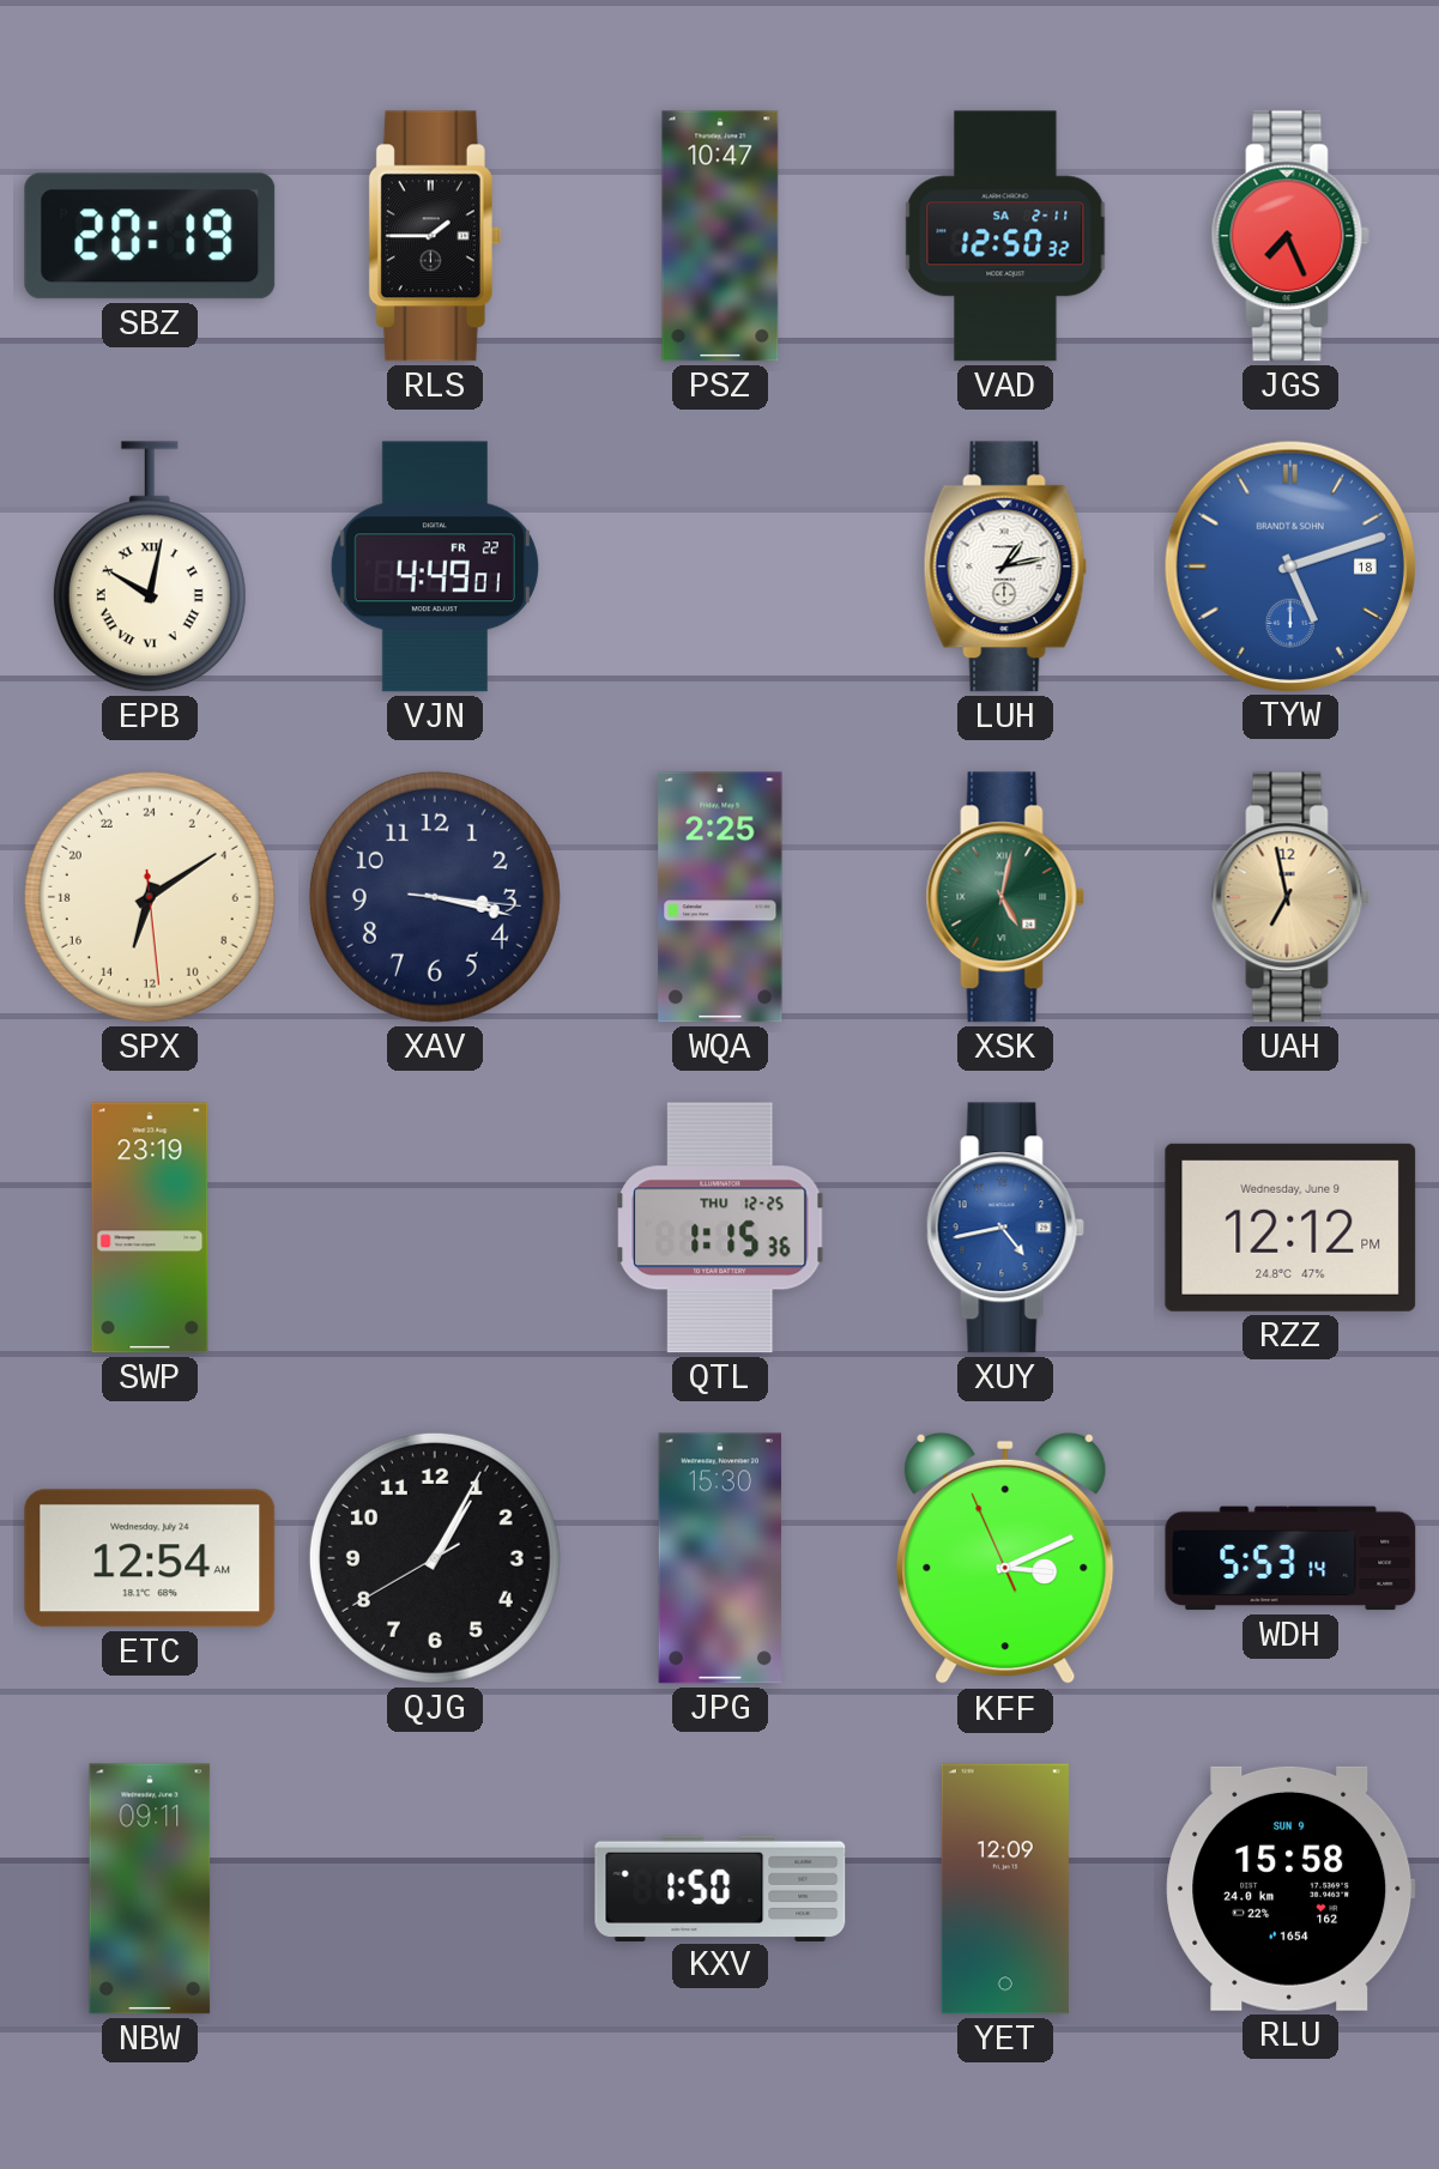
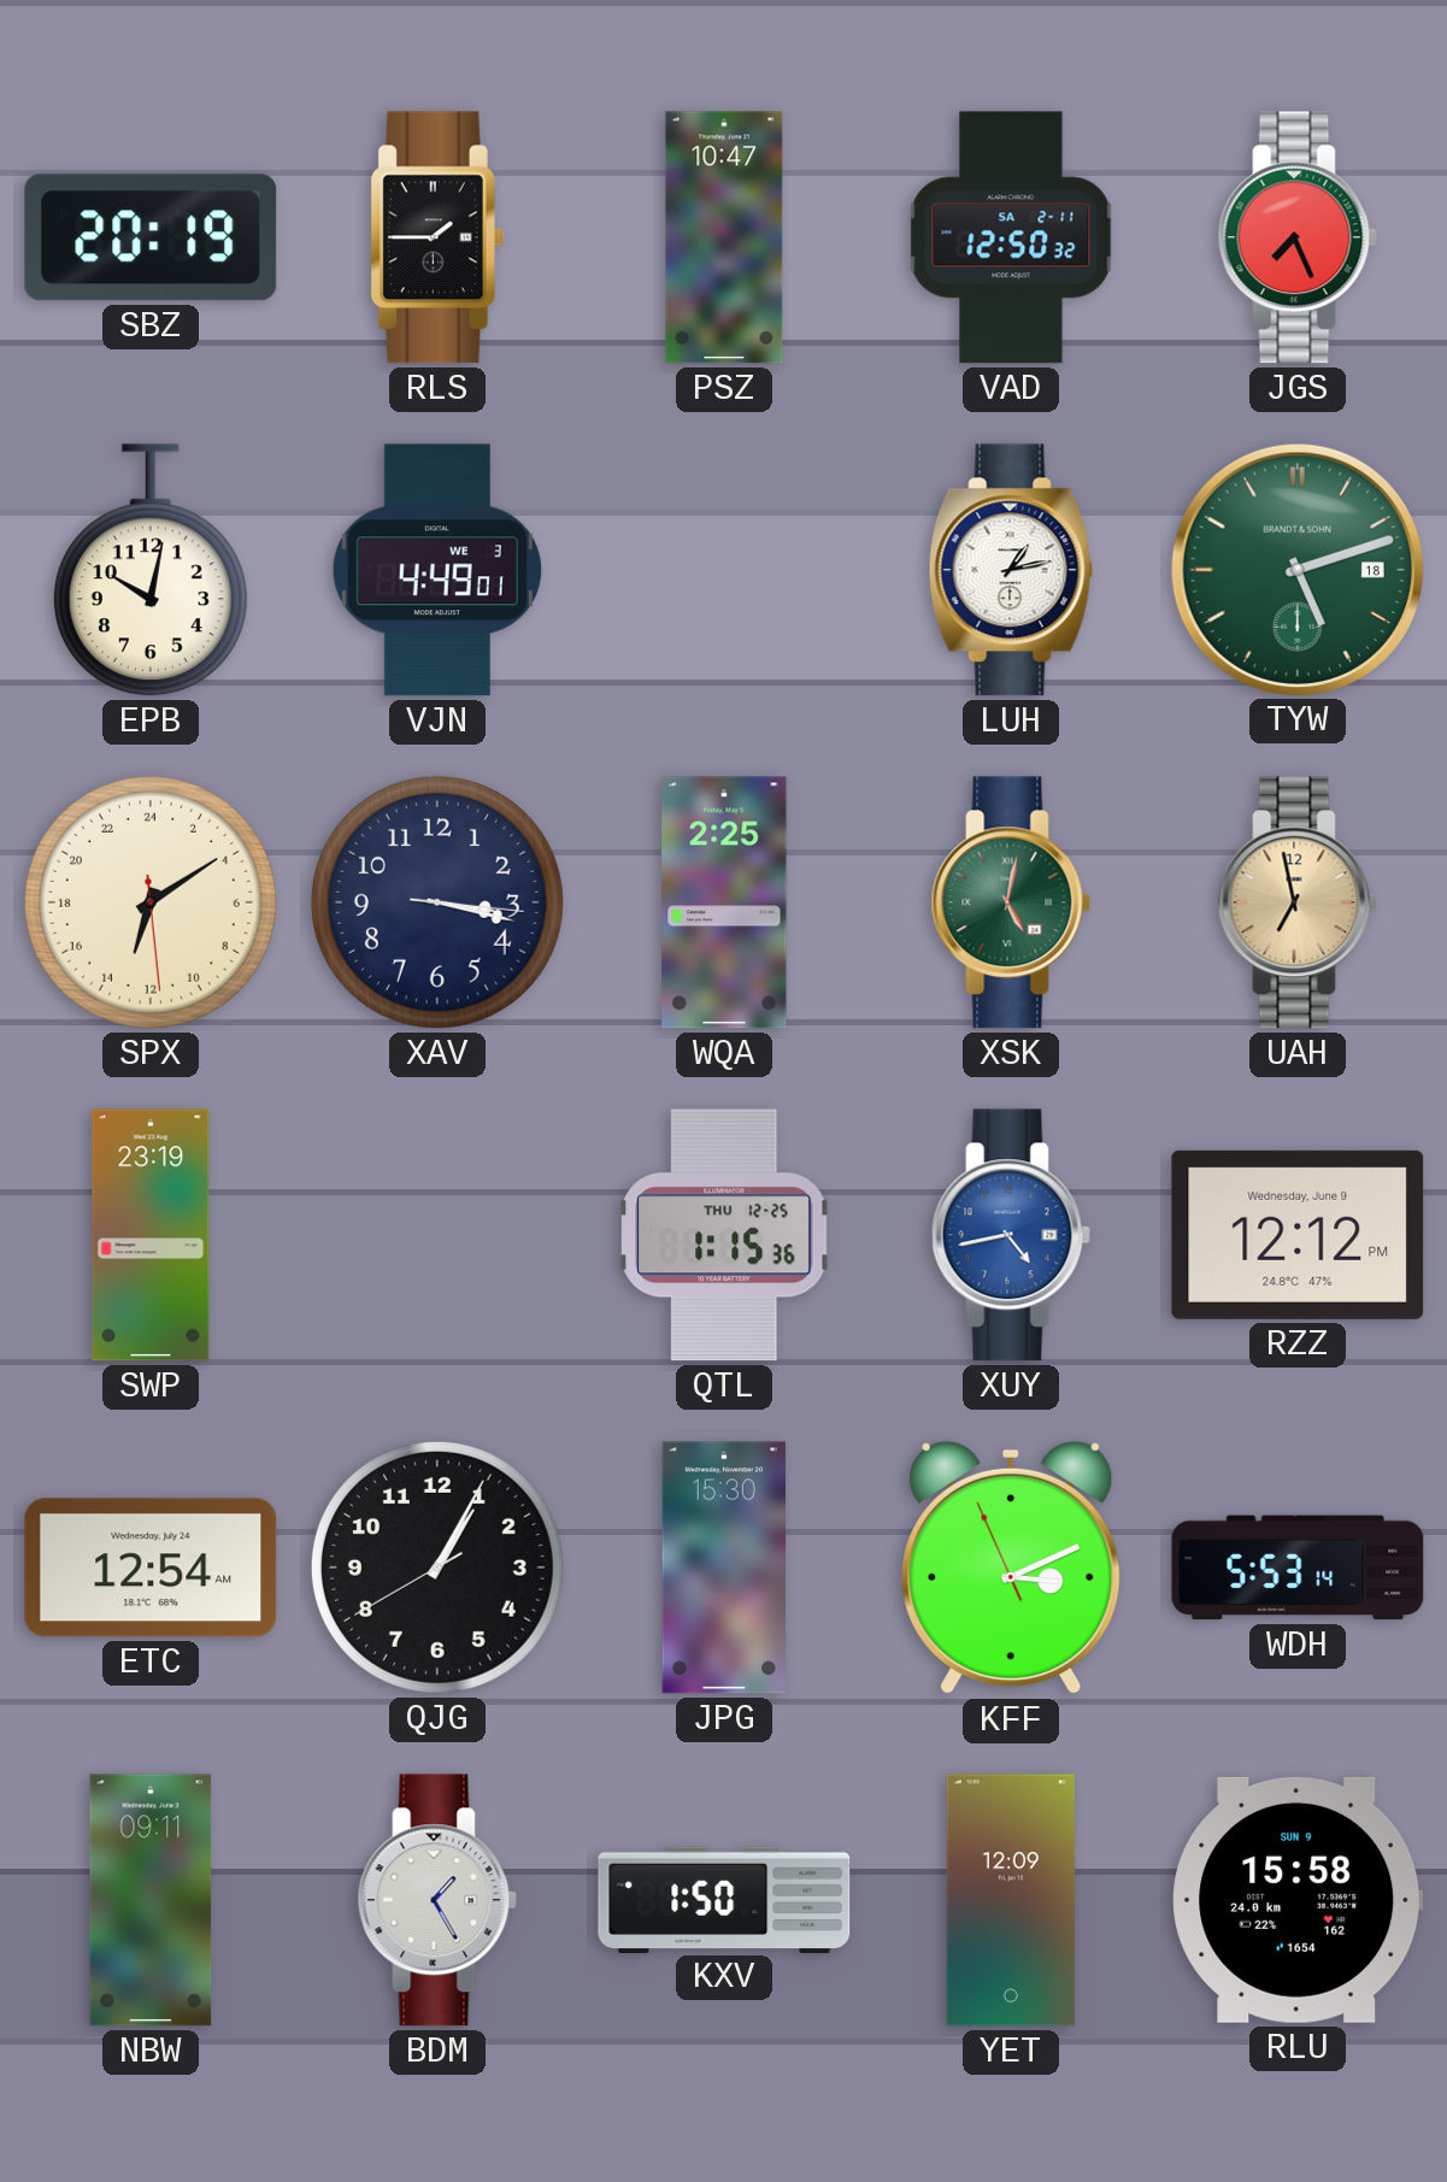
EPB numerals: Roman -> Arabic (151, 570)
VJN date: FR 22 -> WE 3 (437, 570)
TYW dial: blue -> green (1296, 569)
BDM: none -> 1:25 (437, 1900)
